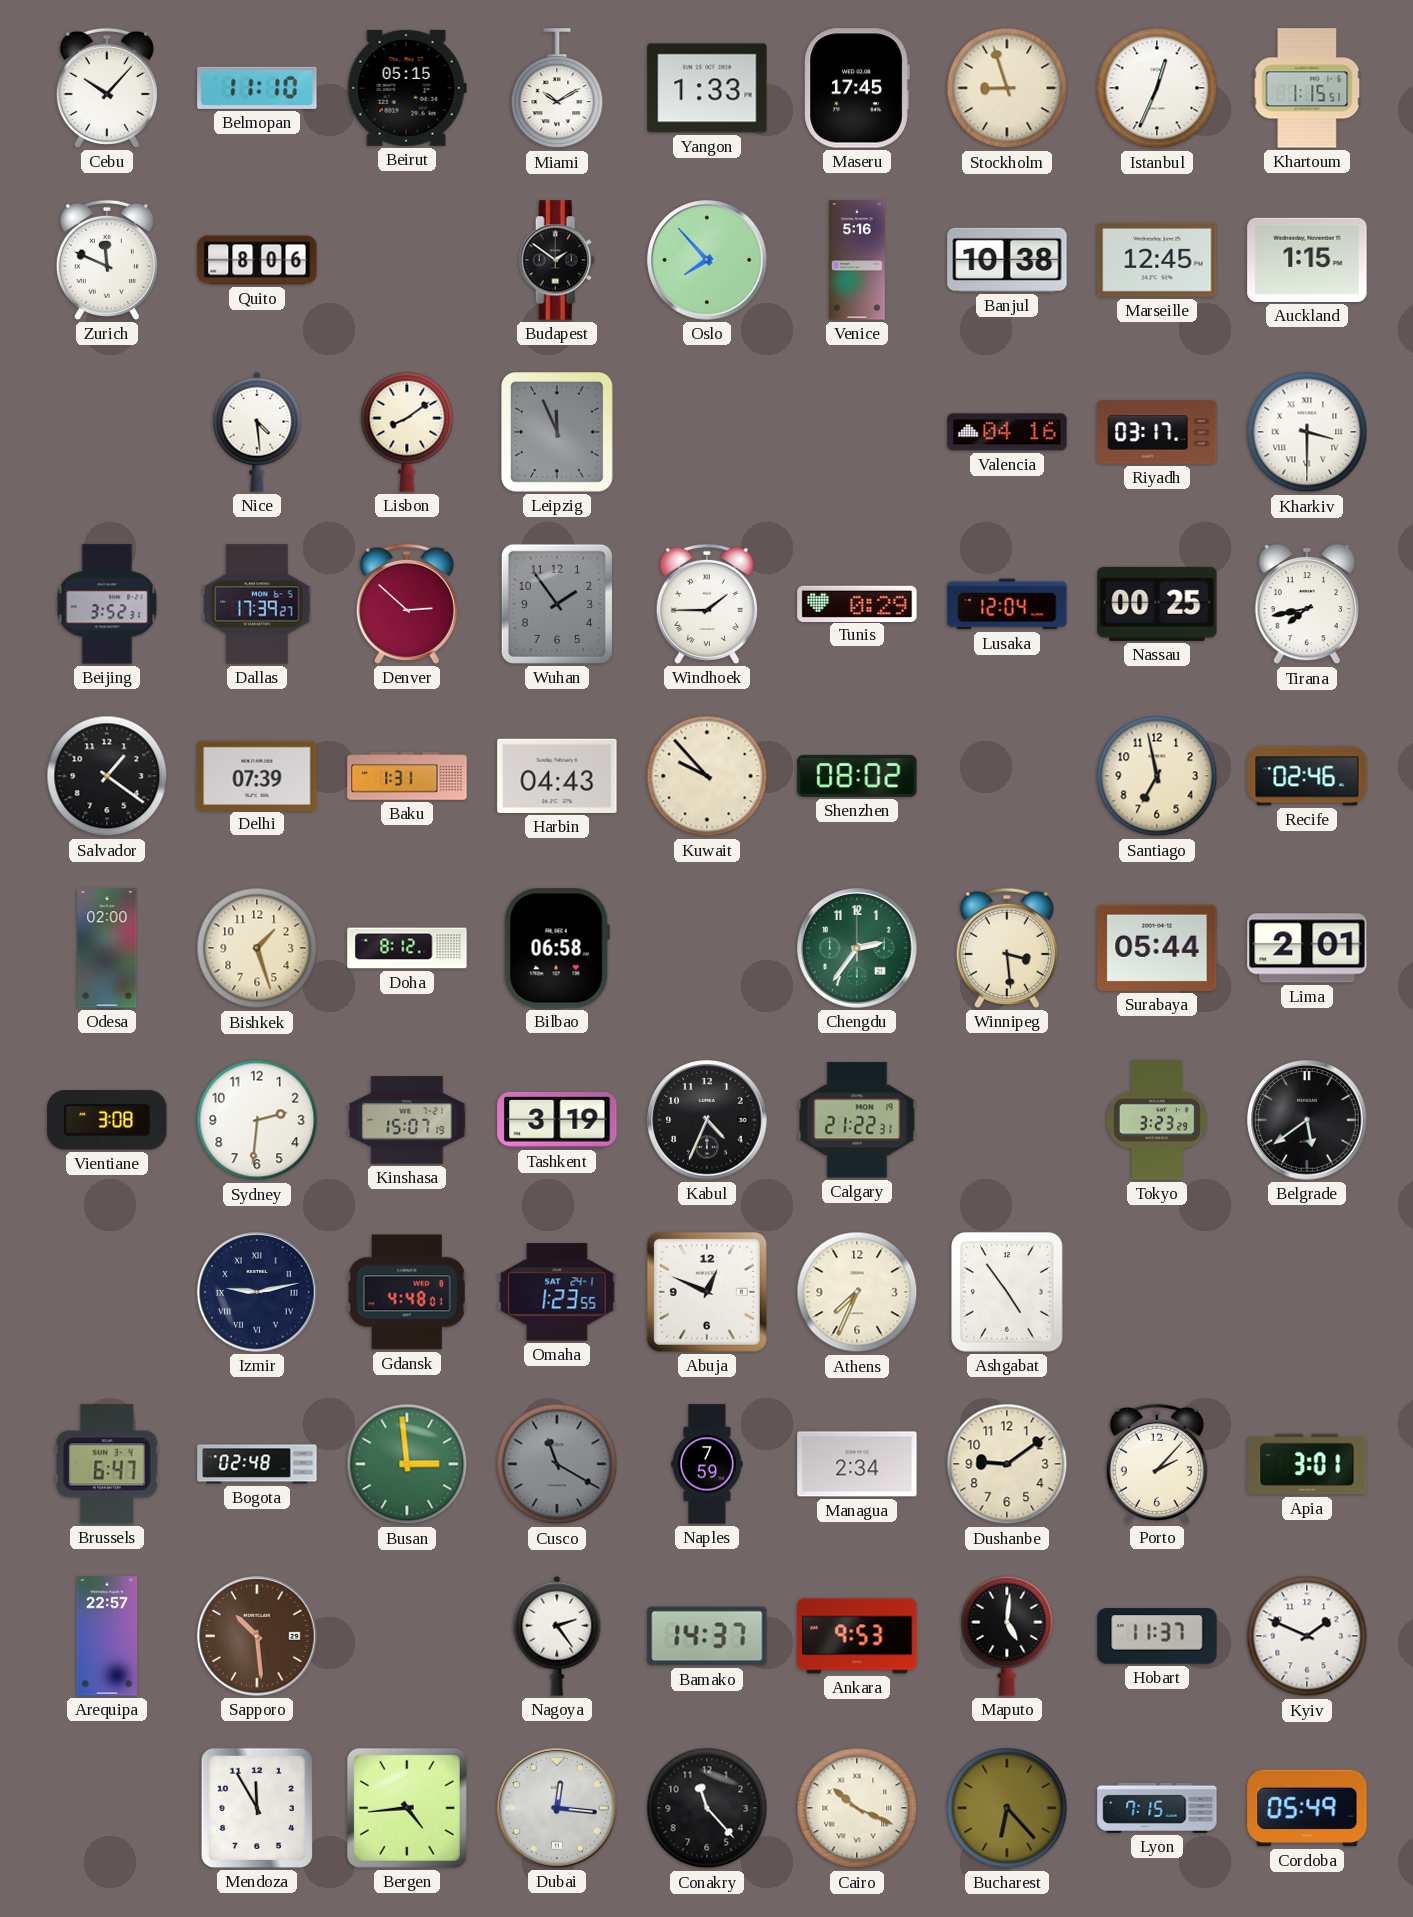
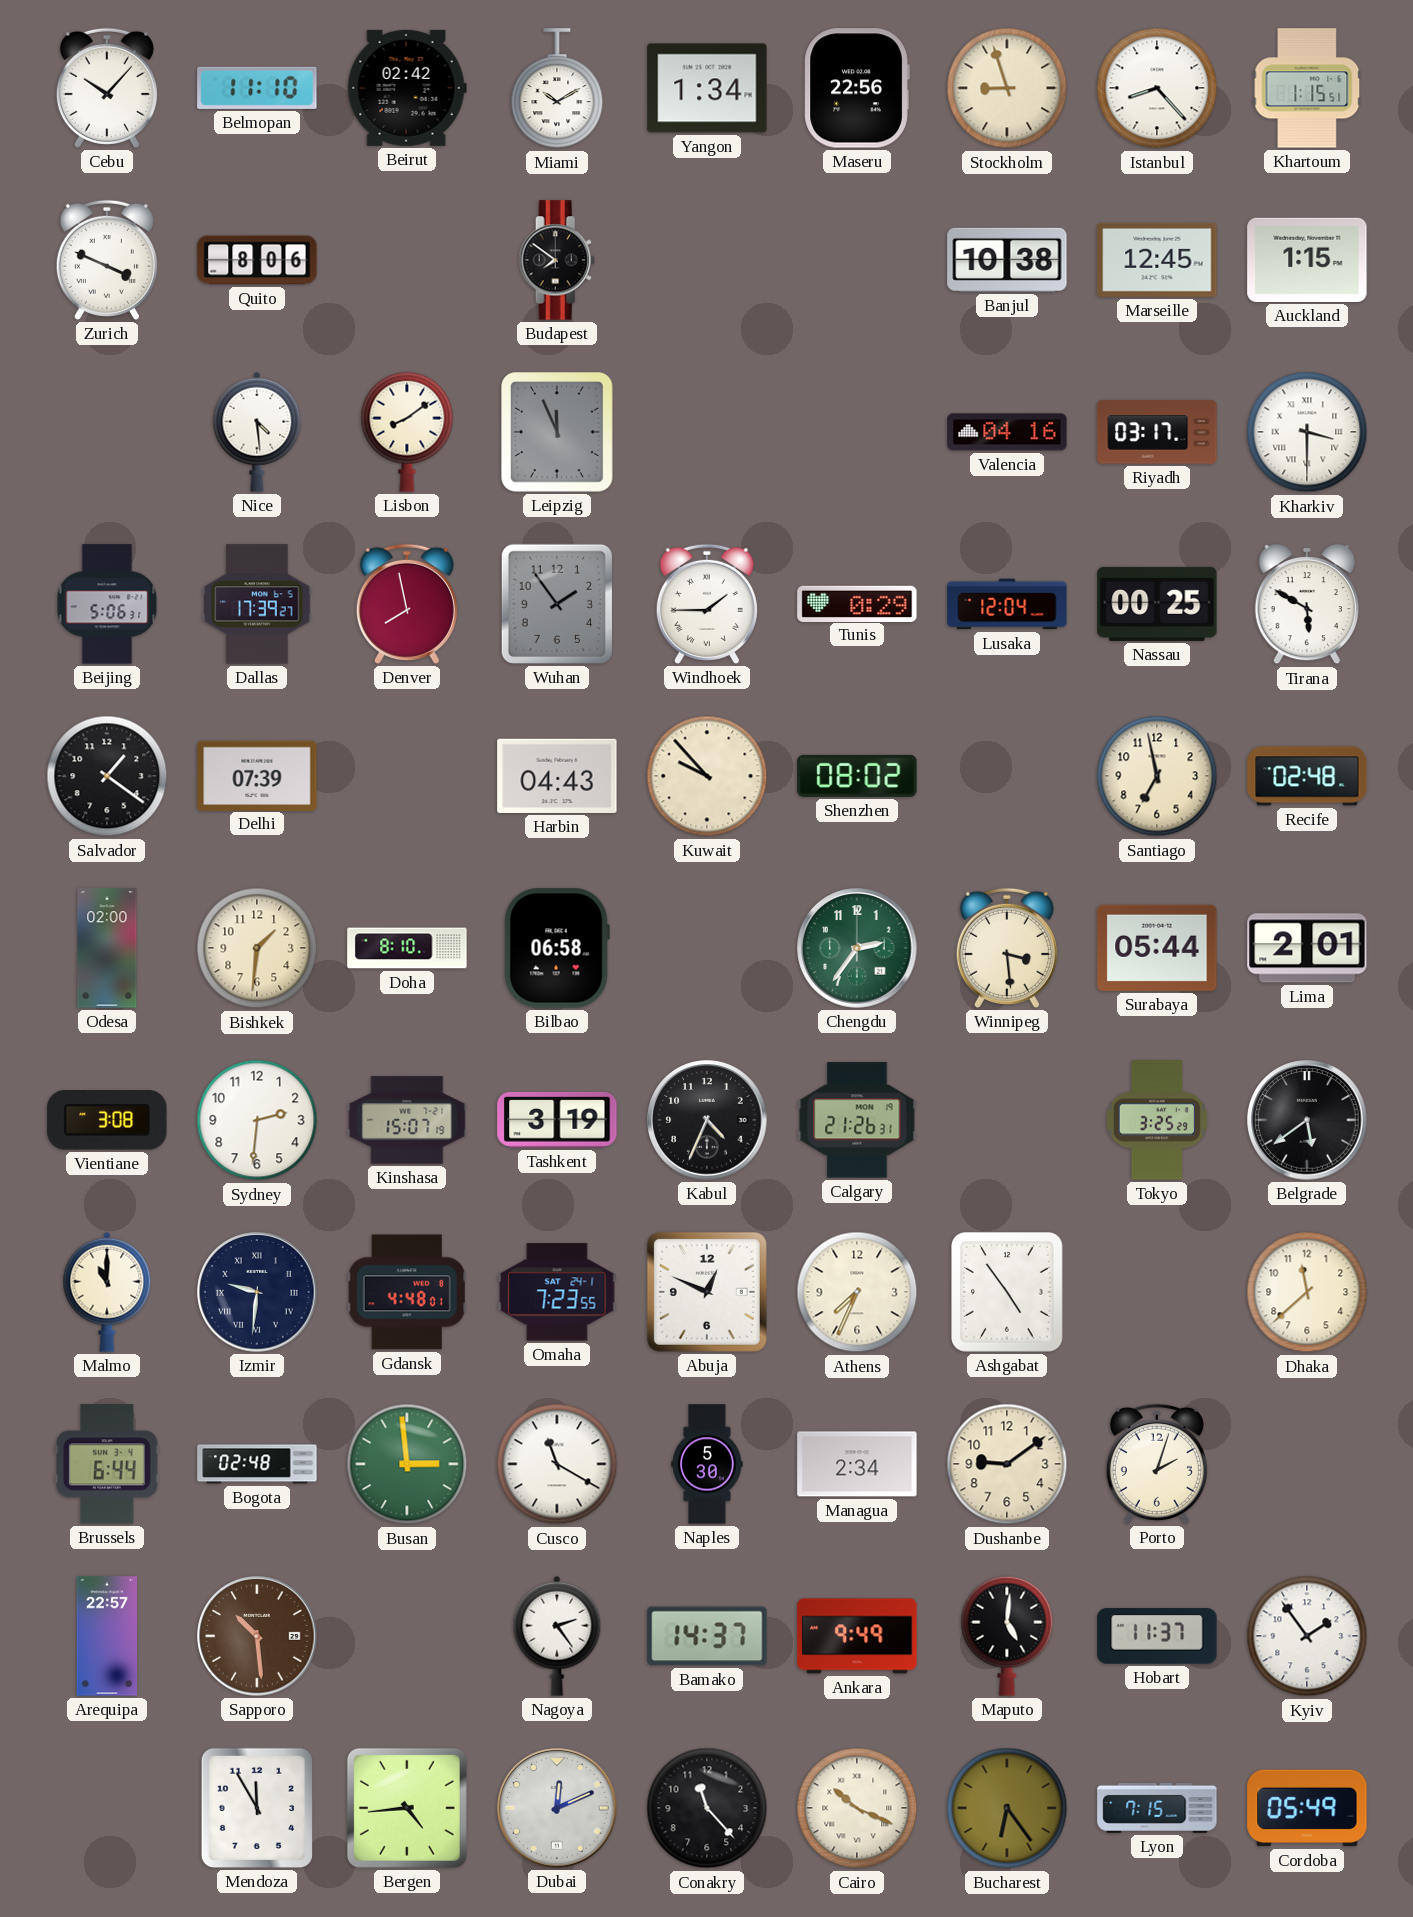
Beirut: 05:15 -> 02:42 (407, 88)
Yangon: 1:33 -> 1:34 (707, 88)
Maseru: 17:45 -> 22:56 (857, 88)
Istanbul: 12:34 -> 8:23 (1157, 88)
Zurich: 11:49 -> 3:49 (107, 260)
Budapest: 1:51 -> 7:51 (557, 260)
Oslo: 7:53 -> none (707, 260)
Venice: 5:16 -> none (857, 260)
Beijing: 3:52 -> 5:06 (107, 604)
Denver: 2:52 -> 7:58 (407, 604)
Tirana: 7:43 -> 5:50 (1307, 604)
Baku: 1:31 -> none (407, 776)
Recife: 02:46 -> 02:48 (1307, 776)
Bishkek: 1:27 -> 1:31 (257, 948)
Doha: 8:12 -> 8:10 (407, 948)
Calgary: 21:22 -> 21:26 (857, 1120)
Tokyo: 3:23 -> 3:25 (1157, 1120)
Malmo: none -> 11:00 (107, 1292)
Izmir: 9:13 -> 9:31 (257, 1292)
Omaha: 1:23 -> 7:23 (557, 1292)
Dhaka: none -> 11:38 (1307, 1292)
Brussels: 6:47 -> 6:44 (107, 1464)
Cusco dial: grey -> white (557, 1464)
Naples: 7:59 -> 5:30 (707, 1464)
Porto: 2:07 -> 2:03 (1157, 1464)
Apia: 3:01 -> none (1307, 1464)
Ankara: 9:53 -> 9:49 (857, 1636)
Kyiv: 1:49 -> 1:54 (1307, 1636)
Dubai: 12:16 -> 12:11 (557, 1808)
Bucharest: 6:23 -> 6:24 (1007, 1808)
